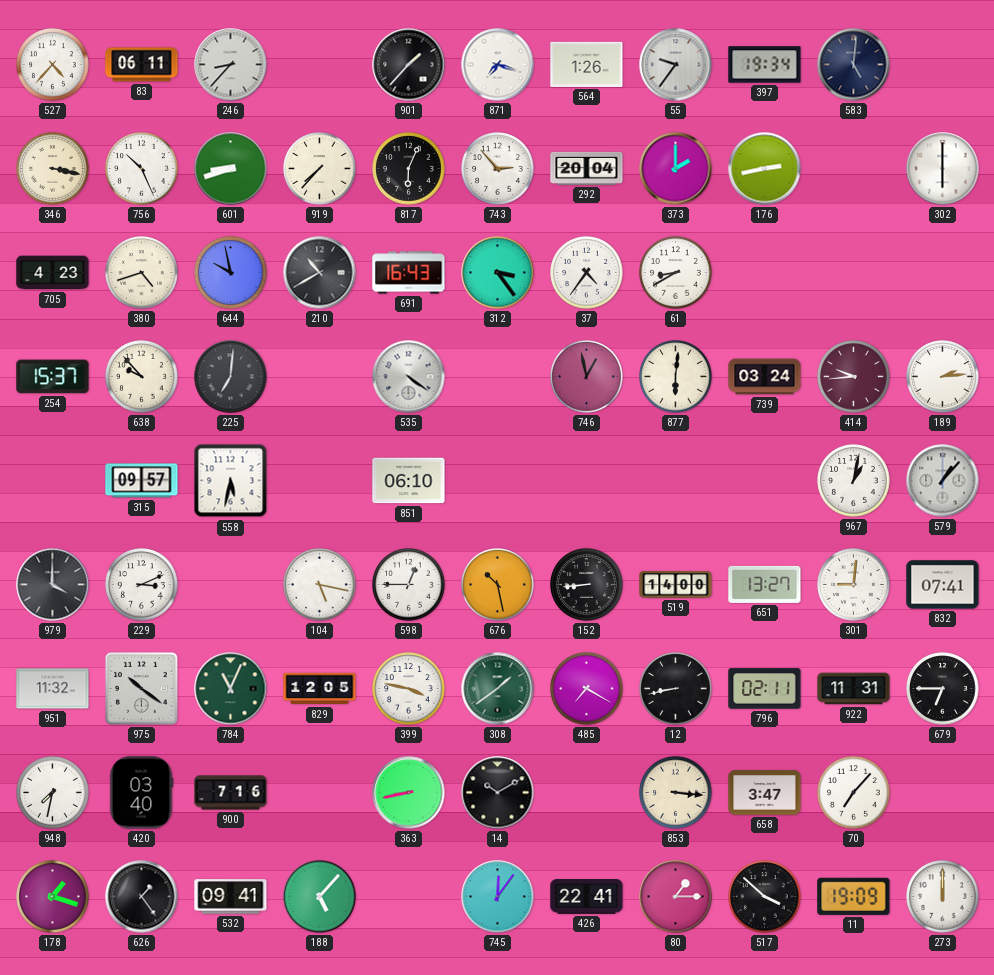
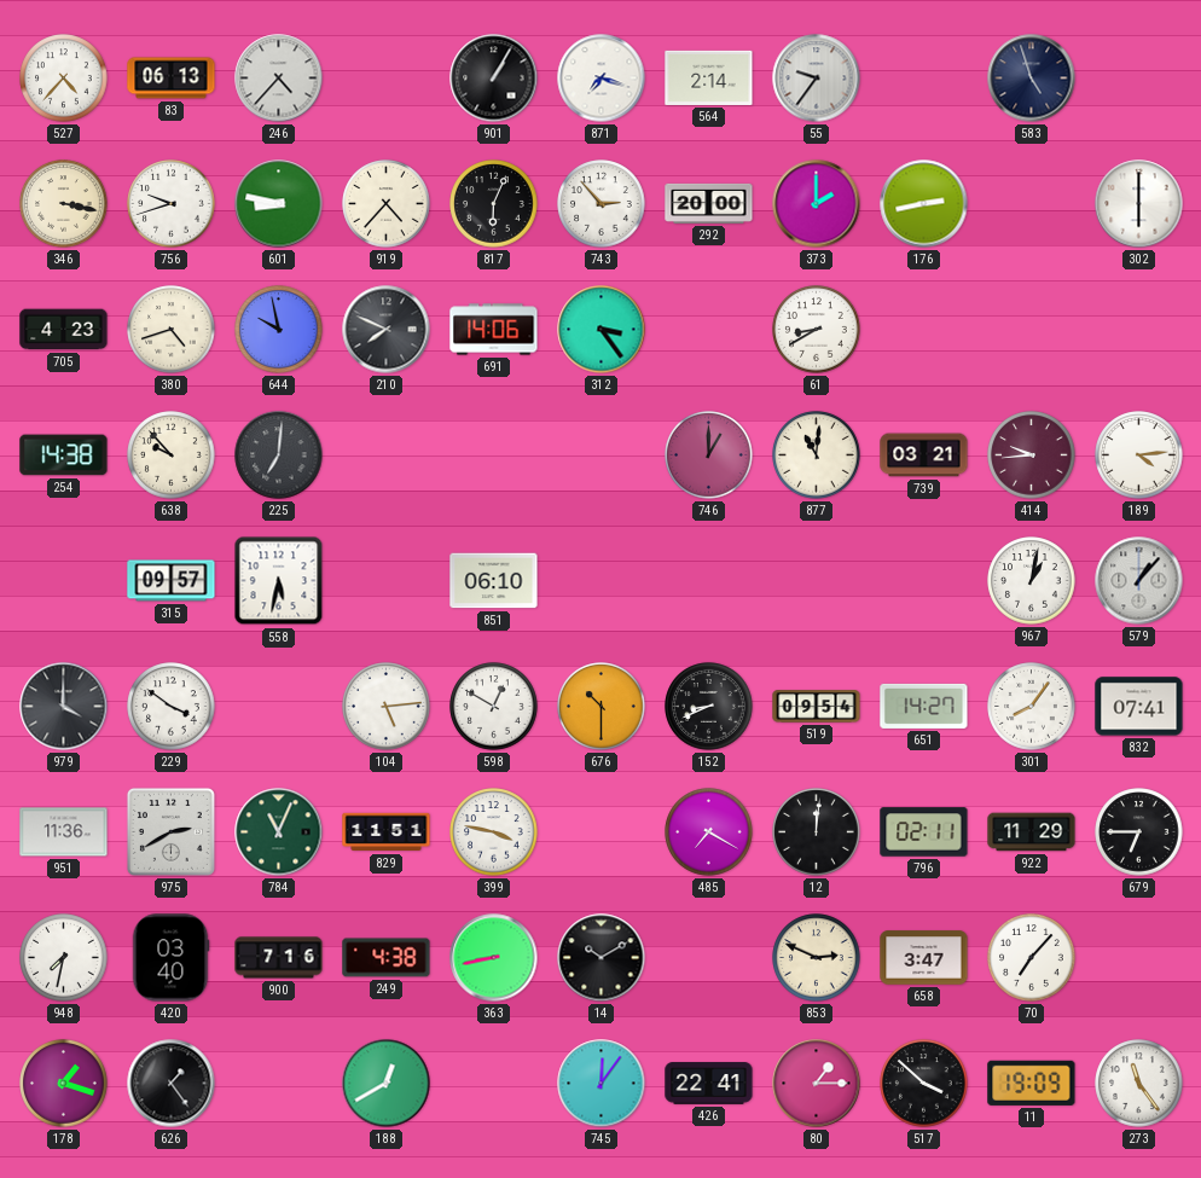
83: 06:11 -> 06:13 (172, 79)
246: 8:37 -> 4:37 (279, 79)
901: 1:37 -> 1:05 (494, 79)
564: 1:26 -> 2:14 (709, 77)
397: 19:34 -> none (765, 65)
583: 5:01 -> 4:57 (1032, 79)
756: 10:26 -> 9:42 (172, 204)
601: 8:42 -> 8:47 (279, 204)
919: 7:37 -> 4:37 (387, 204)
292: 20:04 -> 20:00 (709, 203)
210: 10:40 -> 7:49 (387, 330)
691: 16:43 -> 14:06 (494, 330)
37: 4:36 -> none (587, 273)
254: 15:37 -> 14:38 (64, 455)
535: 4:21 -> none (409, 377)
746: 12:58 -> 1:00 (709, 455)
877: 6:01 -> 11:01 (817, 455)
739: 03:24 -> 03:21 (924, 455)
189: 2:14 -> 4:14 (1139, 455)
229: 3:11 -> 3:51 (172, 707)
104: 5:17 -> 5:14 (387, 707)
598: 12:45 -> 12:50 (494, 707)
676: 10:28 -> 10:30 (602, 707)
152: 8:44 -> 8:41 (709, 707)
519: 14:00 -> 09:54 (817, 707)
651: 13:27 -> 14:27 (924, 706)
301: 9:01 -> 8:06 (1032, 707)
951: 11:32 -> 11:36 (64, 832)
975: 10:21 -> 2:40 (170, 831)
829: 12:05 -> 11:51 (387, 832)
308: 1:39 -> none (498, 689)
12: 8:43 -> 12:01 (817, 832)
922: 11:31 -> 11:29 (1032, 832)
249: none -> 4:38 (387, 958)
853: 3:16 -> 2:49 (817, 958)
532: 09:41 -> none (231, 897)
188: 5:07 -> 12:40 (387, 1084)
273: 12:00 -> 11:24 (1139, 1084)
